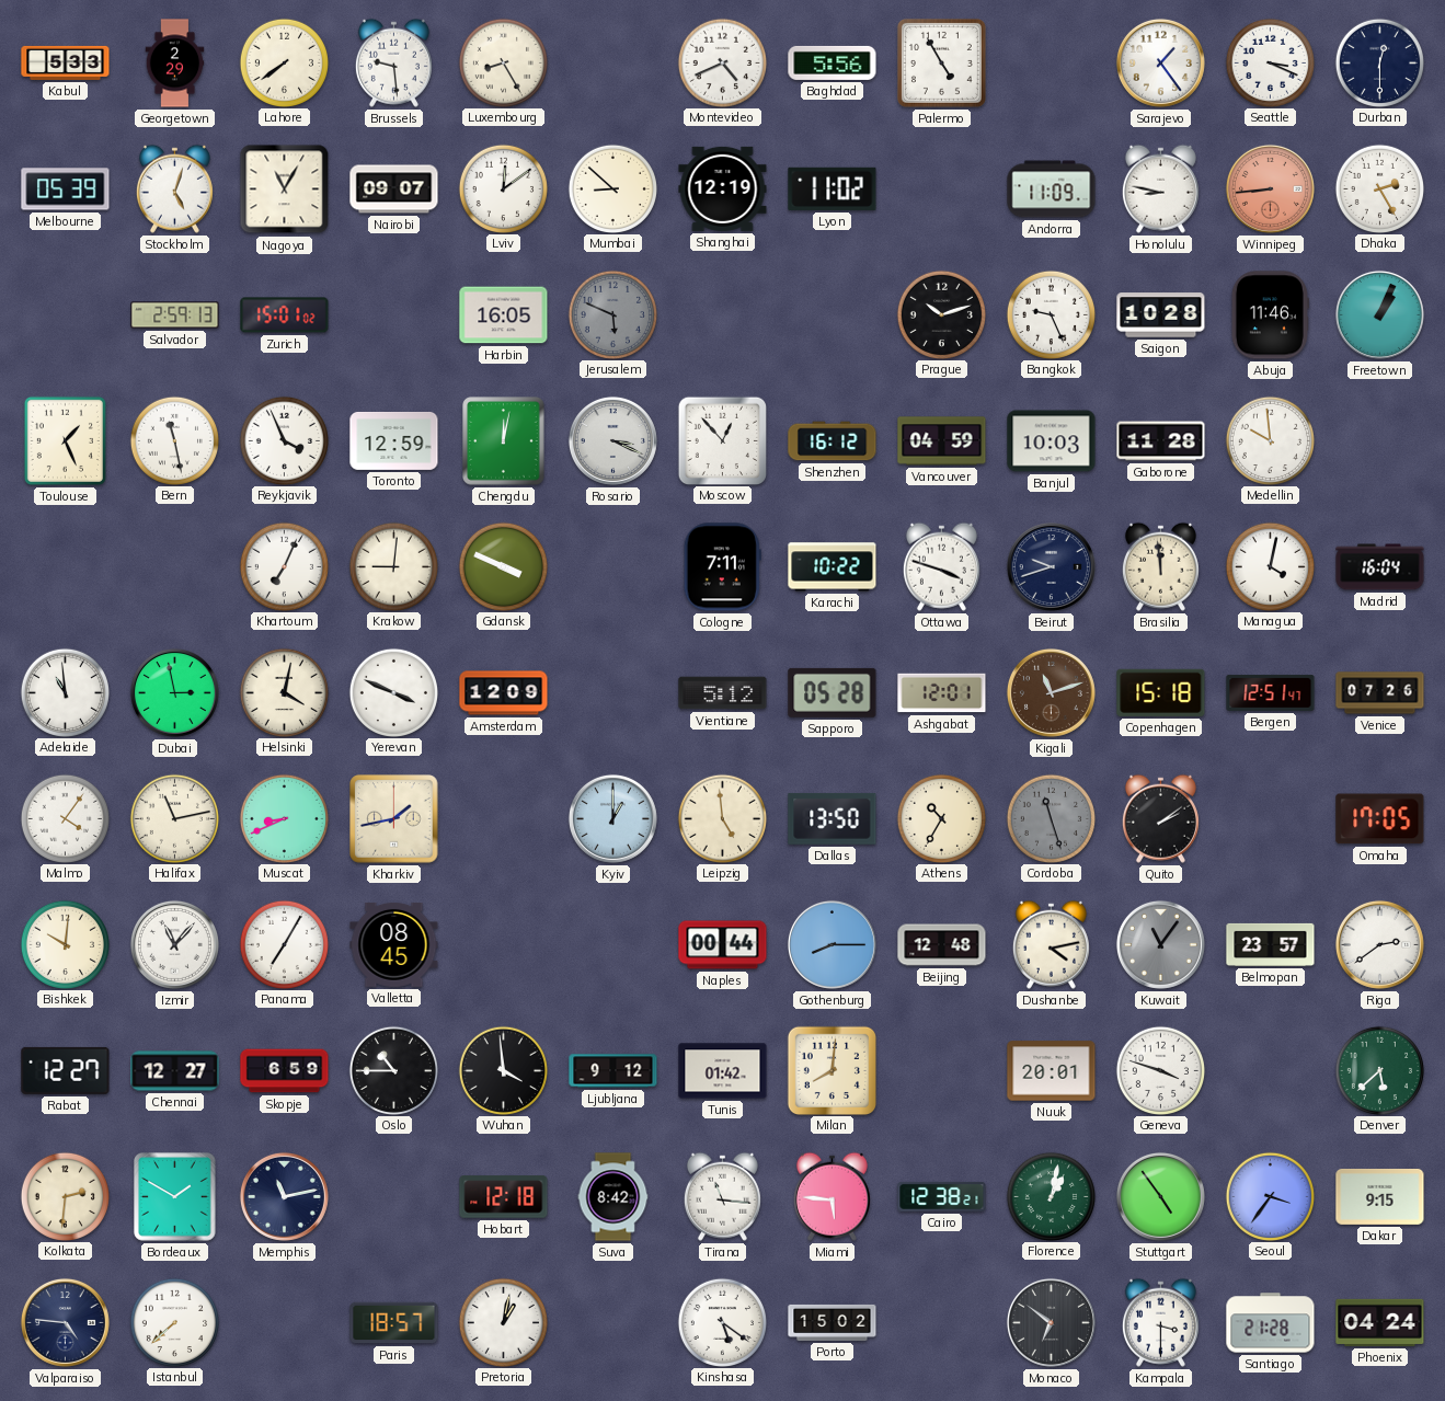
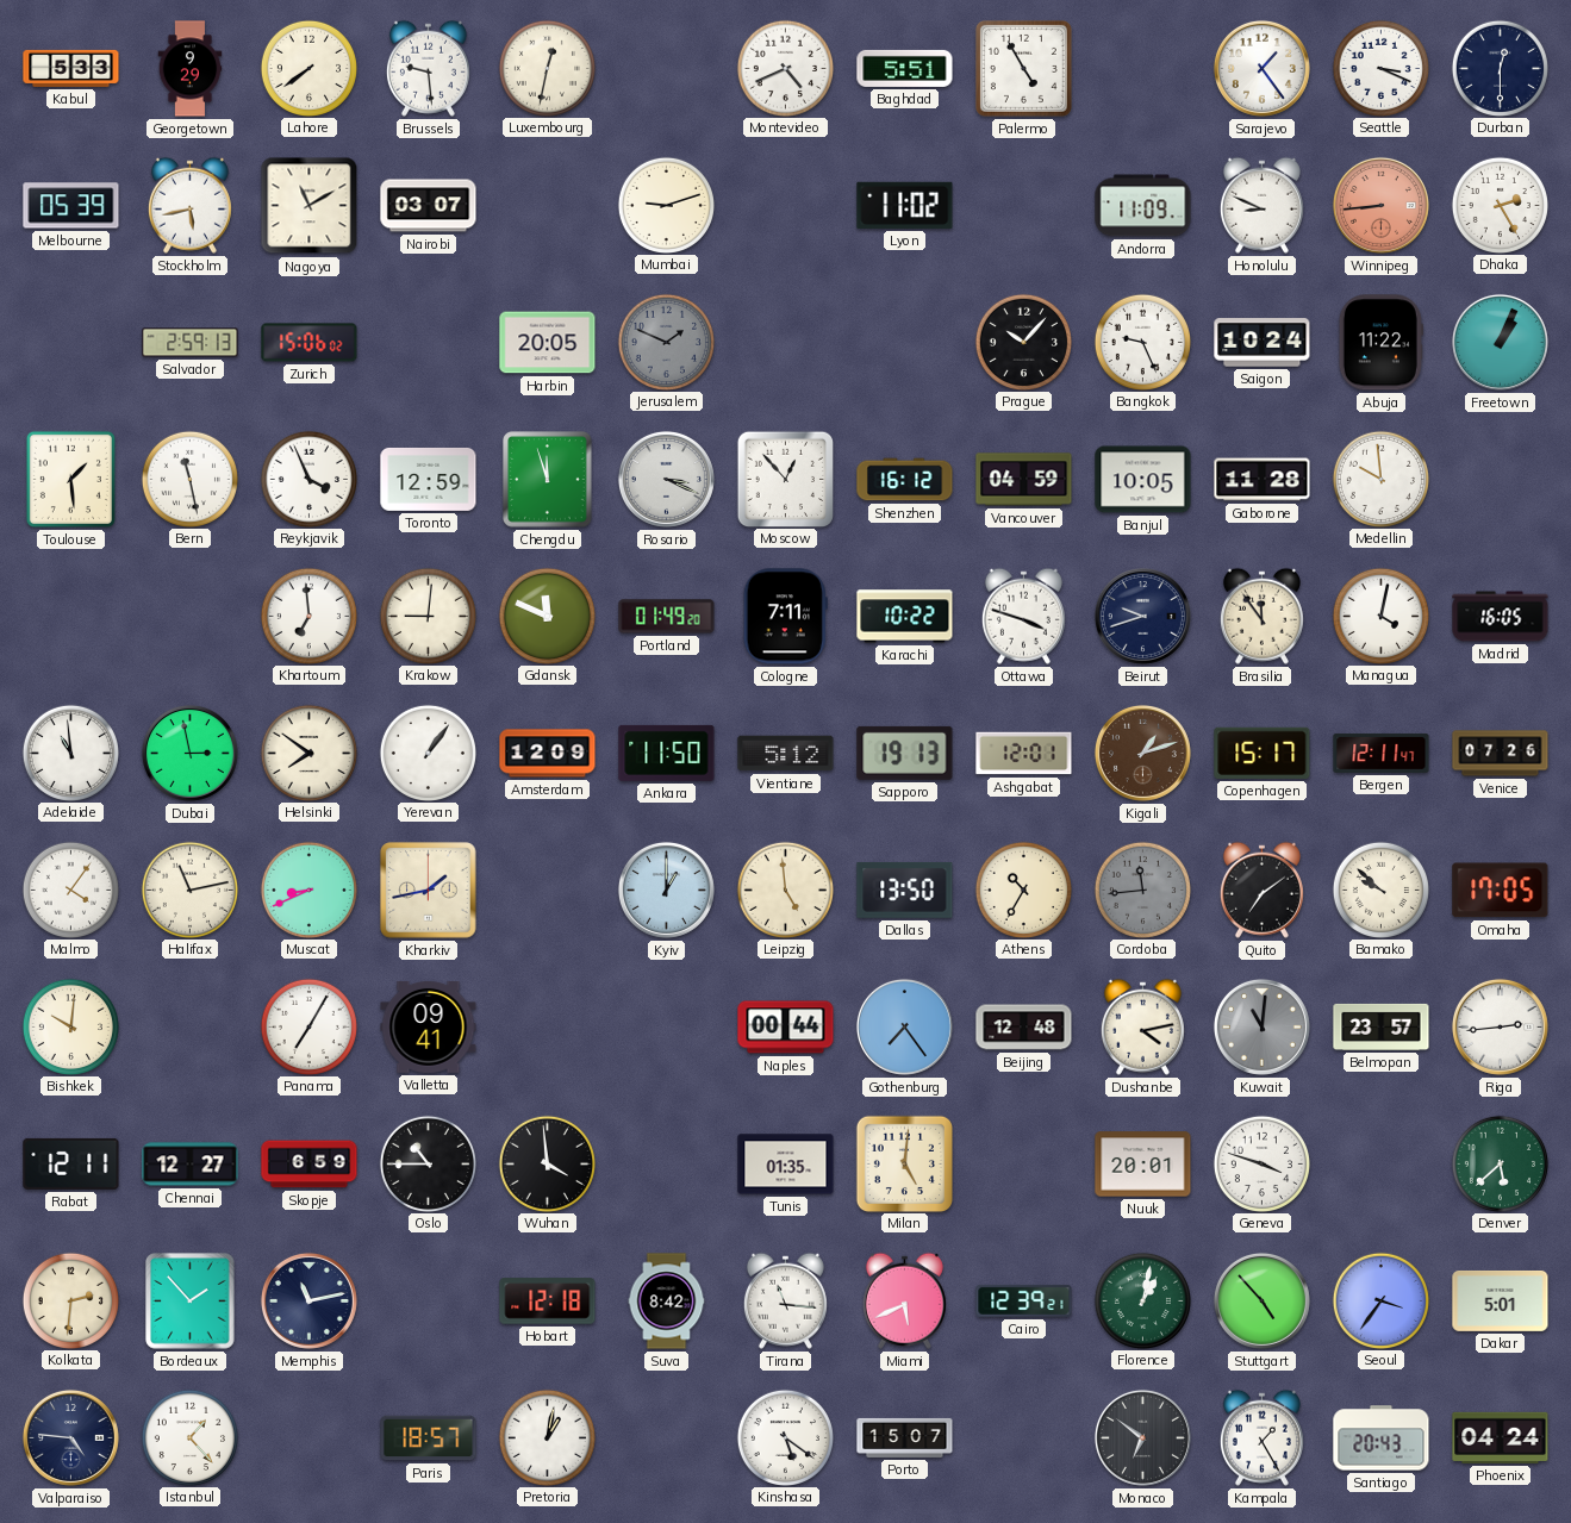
Georgetown: 2:29 -> 9:29 (191, 69)
Luxembourg: 8:25 -> 12:32 (547, 68)
Baghdad: 5:56 -> 5:51 (905, 68)
Stockholm: 5:03 -> 5:43 (189, 205)
Nagoya: 11:05 -> 11:10 (310, 206)
Nairobi: 09:07 -> 03:07 (429, 206)
Lviv: 12:09 -> none (503, 188)
Mumbai: 8:52 -> 9:12 (666, 205)
Shanghai: 12:19 -> none (723, 188)
Honolulu: 8:47 -> 8:49 (1261, 205)
Zurich: 15:01 -> 15:06 (310, 343)
Harbin: 16:05 -> 20:05 (548, 343)
Jerusalem: 5:49 -> 1:49 (666, 342)
Prague: 10:12 -> 10:07 (1023, 342)
Saigon: 10:28 -> 10:24 (1263, 343)
Abuja: 11:46 -> 11:22 (1380, 343)
Toulouse: 1:26 -> 1:29 (70, 479)
Chengdu: 12:02 -> 11:57 (548, 480)
Banjul: 10:03 -> 10:05 (1143, 480)
Khartoum: 7:04 -> 6:59 (308, 616)
Gdansk: 3:49 -> 11:49 (547, 616)
Portland: none -> 01:49 (667, 617)
Brasilia: 11:59 -> 11:54 (1261, 616)
Madrid: 16:04 -> 16:05 (1501, 617)
Helsinki: 4:02 -> 7:51 (308, 753)
Yerevan: 3:49 -> 1:06 (428, 753)
Ankara: none -> 11:50 (667, 753)
Sapporo: 05:28 -> 19:13 (905, 753)
Kigali: 11:12 -> 1:12 (1142, 753)
Copenhagen: 15:18 -> 15:17 (1263, 753)
Bergen: 12:51 -> 12:11 (1382, 753)
Cordoba: 11:27 -> 11:44 (1142, 890)
Quito: 2:09 -> 7:09 (1261, 890)
Bamako: none -> 9:52 (1380, 890)
Izmir: 11:07 -> none (174, 944)
Valletta: 08:45 -> 09:41 (429, 1026)
Gothenburg: 8:15 -> 7:24 (904, 1026)
Kuwait: 11:06 -> 11:01 (1261, 1026)
Riga: 2:39 -> 2:44 (1500, 1026)
Rabat: 12:27 -> 12:11 (71, 1163)
Ljubljana: 9:12 -> none (613, 1071)
Tunis: 01:42 -> 01:35 (786, 1165)
Milan: 8:01 -> 5:01 (904, 1163)
Bordeaux: 1:50 -> 1:53 (191, 1302)
Miami: 5:46 -> 5:41 (904, 1300)
Cairo: 12:38 -> 12:39 (1024, 1300)
Stuttgart: 4:54 -> 4:53 (1261, 1300)
Dakar: 9:15 -> 5:01 (1501, 1300)
Istanbul: 7:38 -> 1:23 (189, 1437)
Porto: 15:02 -> 15:07 (905, 1437)
Kampala: 3:30 -> 1:25 (1261, 1437)
Santiago: 21:28 -> 20:43 (1382, 1438)
